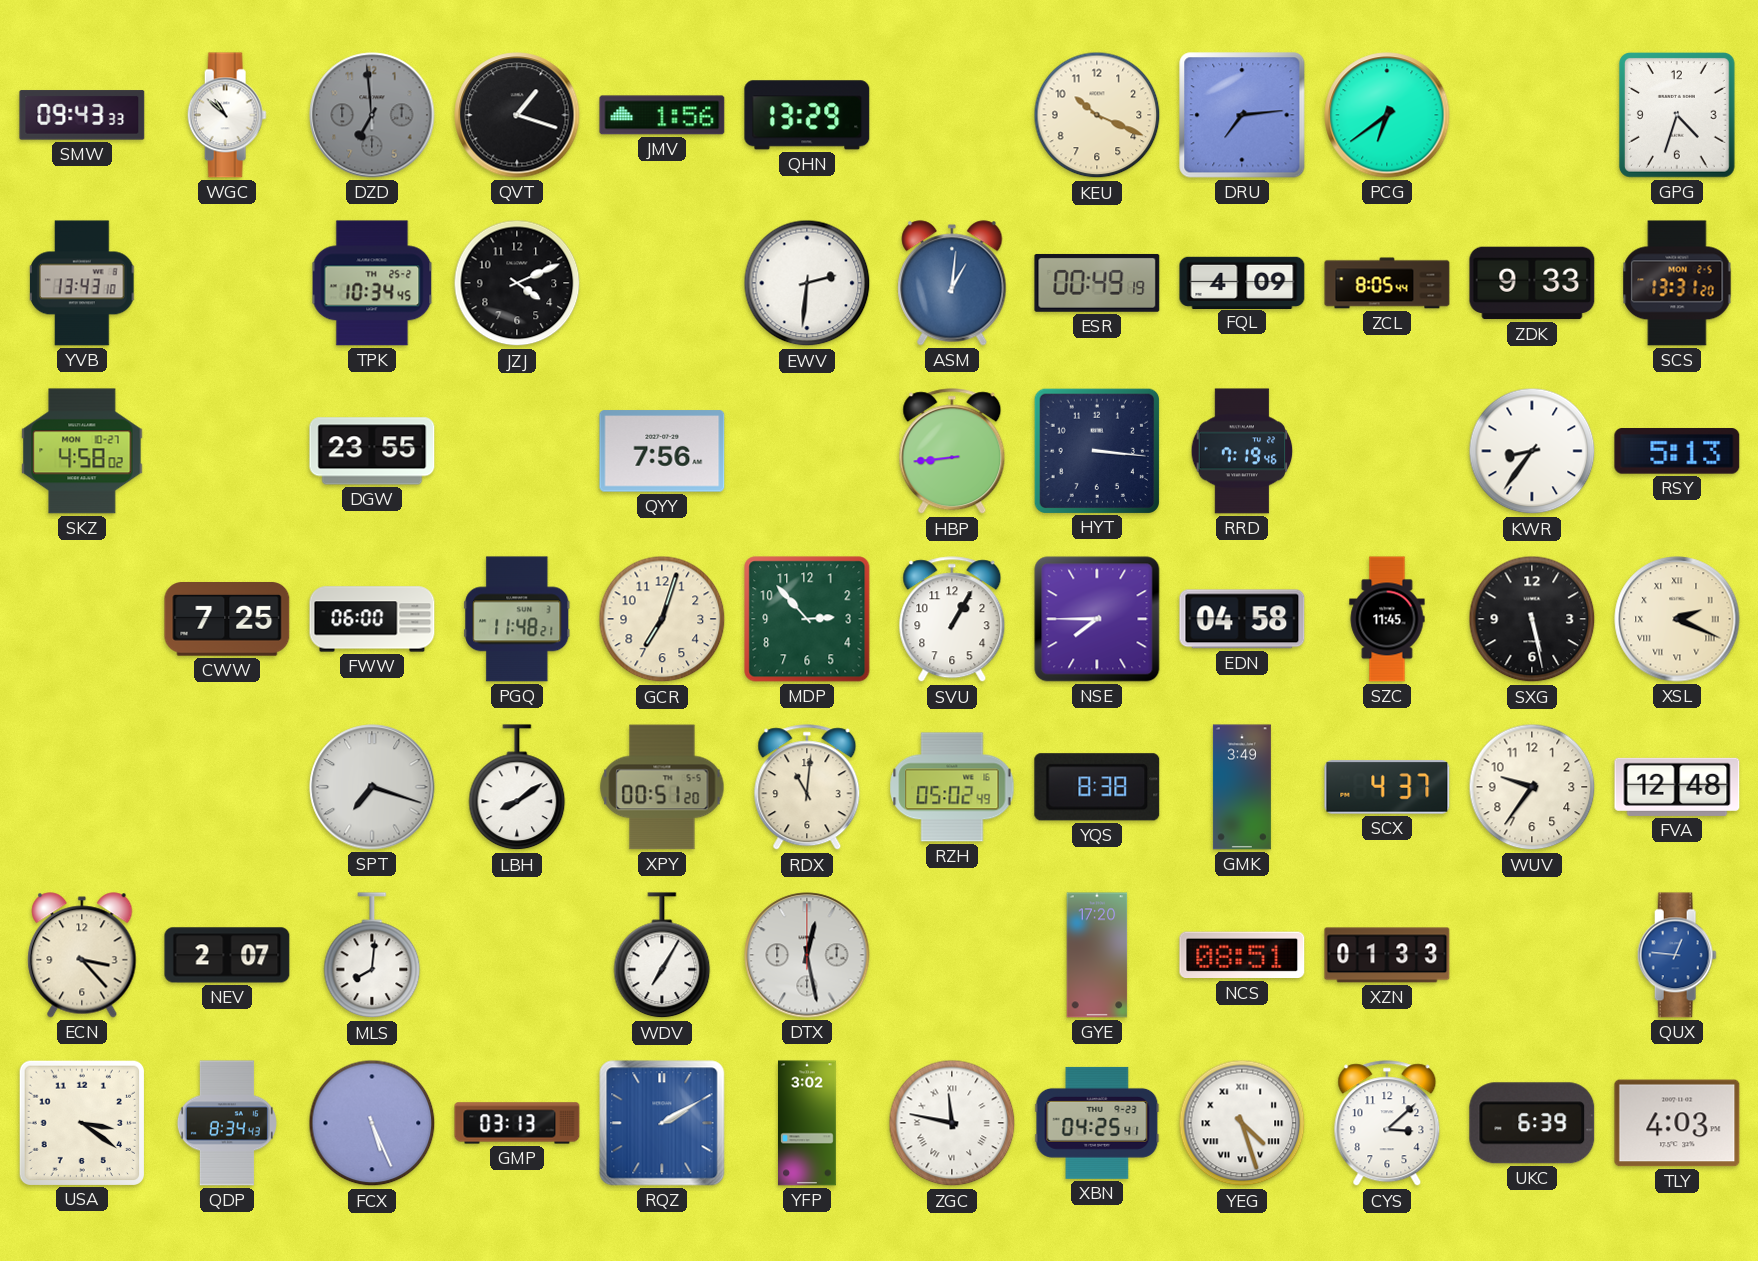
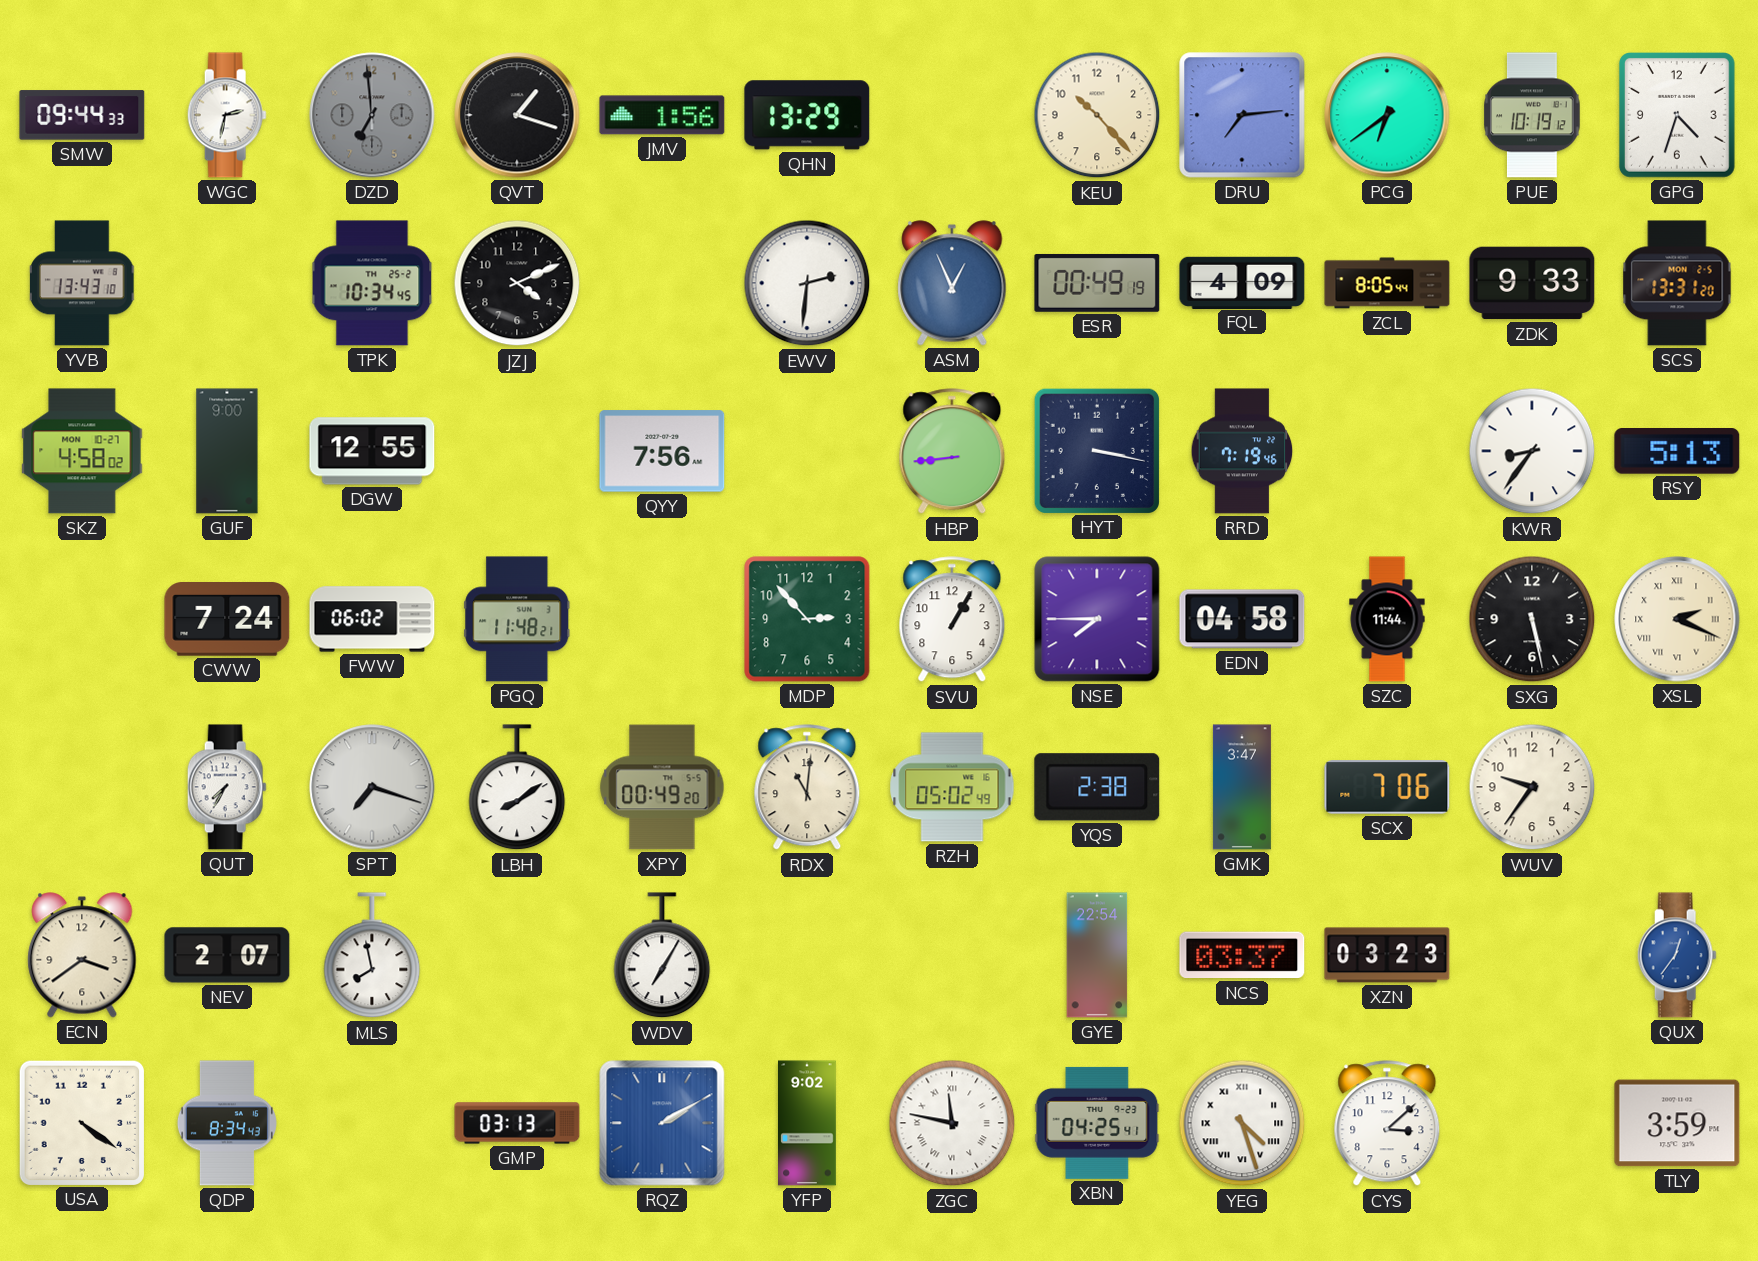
SMW: 09:43 -> 09:44 (82, 115)
WGC: 10:52 -> 2:32 (227, 115)
KEU: 10:19 -> 10:23 (1097, 115)
PUE: none -> 10:19 (1532, 115)
ASM: 1:01 -> 12:56 (952, 283)
GUF: none -> 9:00 (227, 451)
DGW: 23:55 -> 12:55 (372, 451)
HYT: 3:16 -> 3:17 (1096, 450)
CWW: 7:25 -> 7:24 (227, 619)
FWW: 06:00 -> 06:02 (372, 619)
GCR: 7:03 -> none (662, 619)
SZC: 11:45 -> 11:44 (1387, 619)
QUT: none -> 7:35 (227, 787)
XPY: 00:51 -> 00:49 (662, 787)
YQS: 8:38 -> 2:38 (1097, 787)
GMK: 3:49 -> 3:47 (1242, 787)
SCX: 4:37 -> 7:06 (1387, 787)
FVA: 12:48 -> none (1677, 787)
ECN: 3:23 -> 3:39 (82, 955)
MLS: 8:01 -> 7:58 (372, 956)
DTX: 12:28 -> none (807, 955)
GYE: 17:20 -> 22:54 (1097, 955)
NCS: 08:51 -> 03:37 (1242, 955)
XZN: 01:33 -> 03:23 (1387, 955)
QUX: 12:46 -> 12:36 (1677, 955)
USA: 3:21 -> 4:21 (81, 1122)
FCX: 5:26 -> none (372, 1123)
YFP: 3:02 -> 9:02 (808, 1123)
UKC: 6:39 -> none (1532, 1123)
TLY: 4:03 -> 3:59 (1677, 1123)
